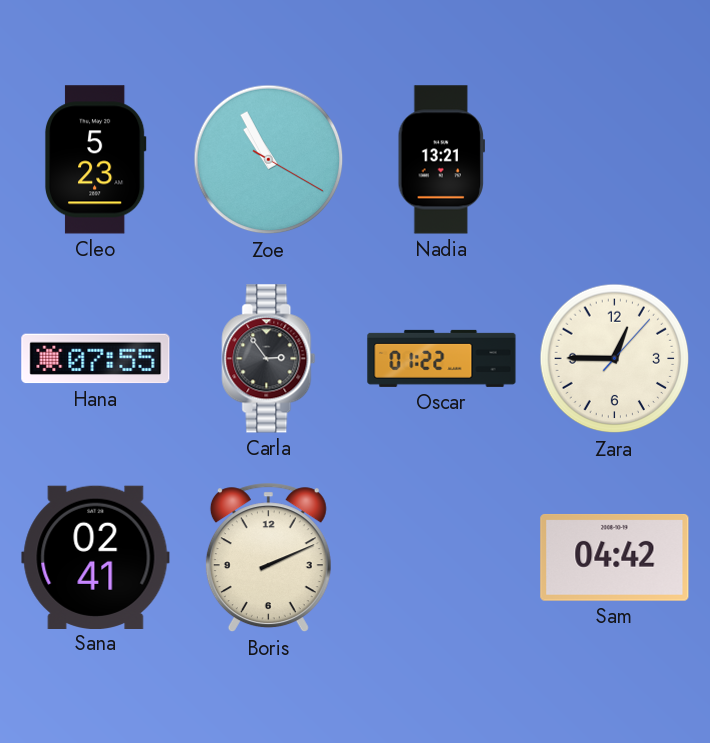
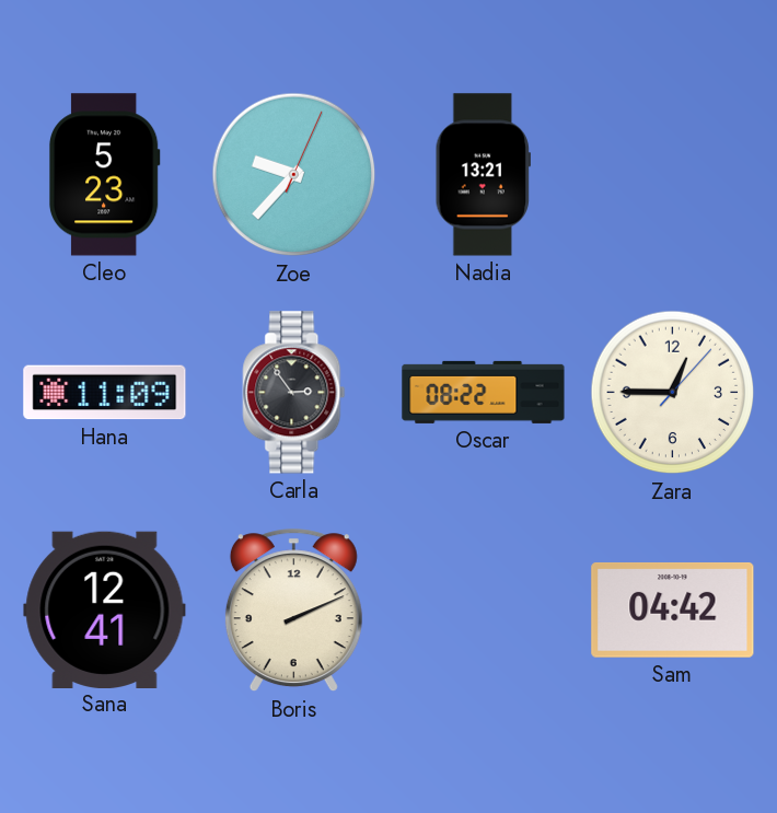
Zoe: 10:55 -> 9:37 (294, 175)
Hana: 07:55 -> 11:09 (105, 393)
Oscar: 01:22 -> 08:22 (484, 392)
Sana: 02:41 -> 12:41 (105, 609)
